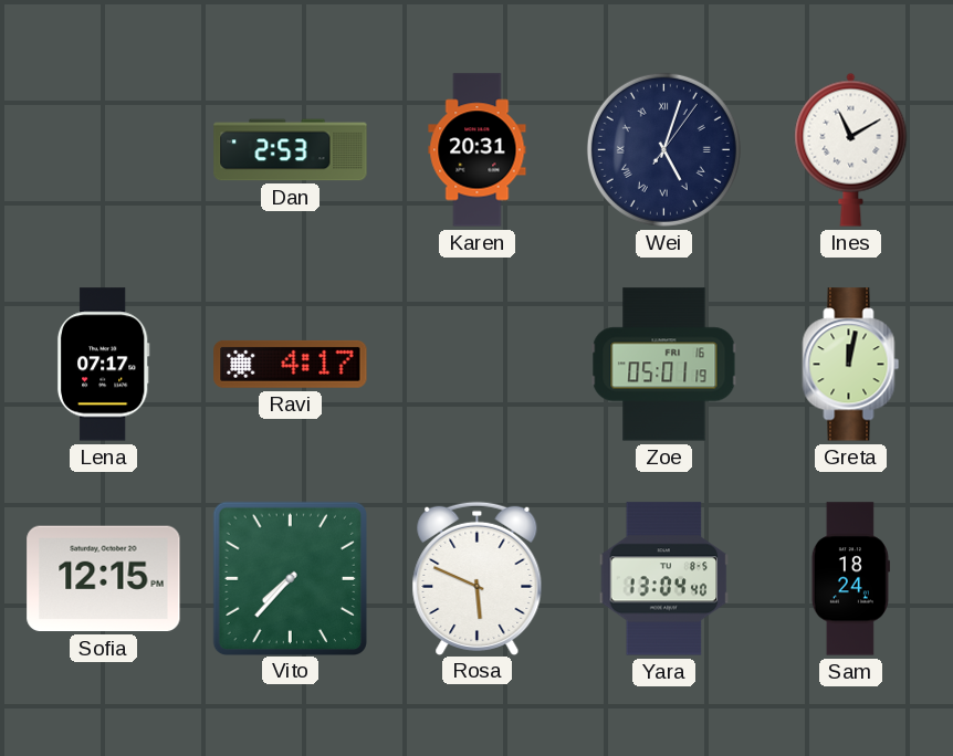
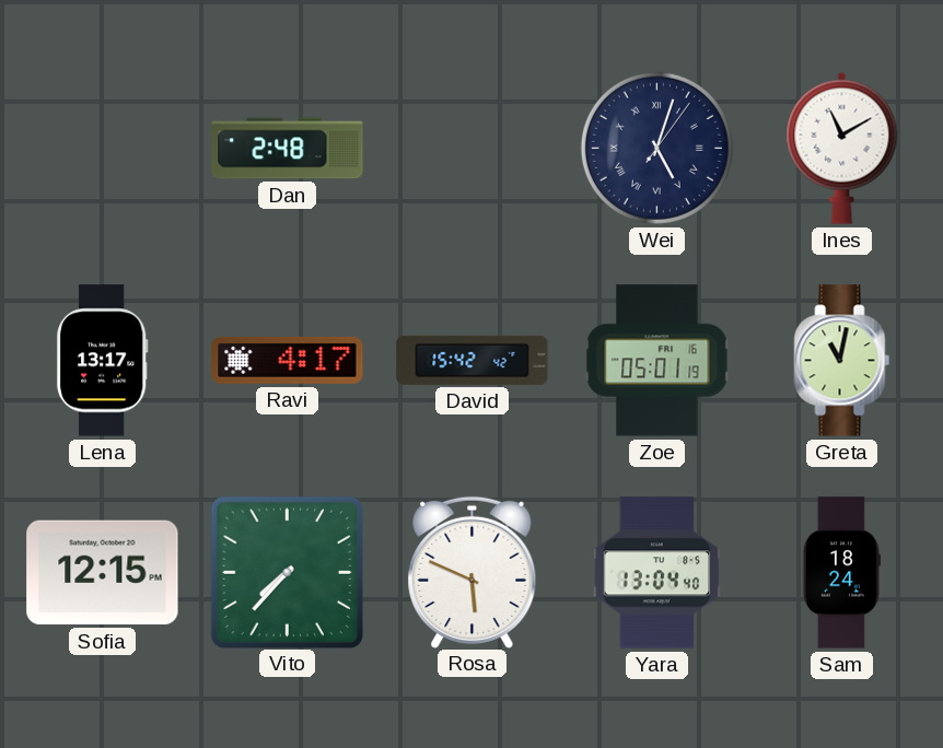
Dan: 2:53 -> 2:48 (288, 149)
Karen: 20:31 -> none (478, 150)
Lena: 07:17 -> 13:17 (102, 361)
David: none -> 15:42 (473, 360)
Greta: 12:02 -> 11:02 (842, 361)
